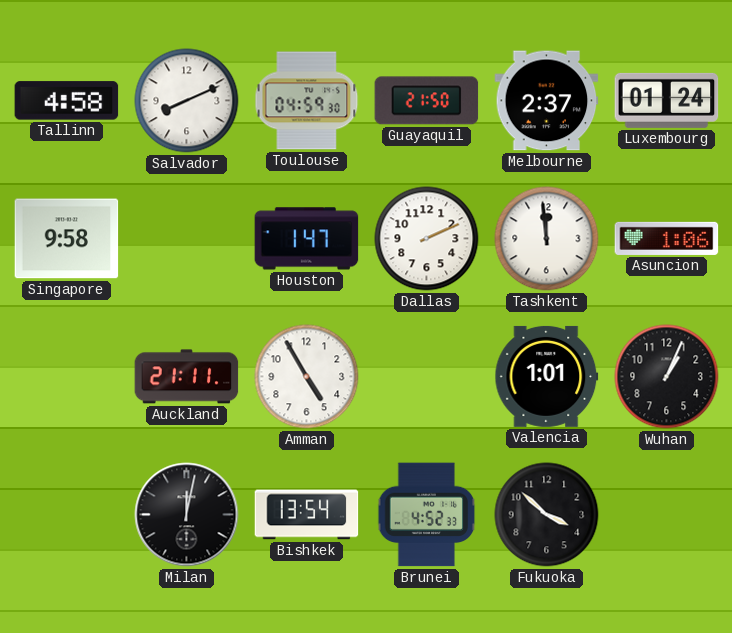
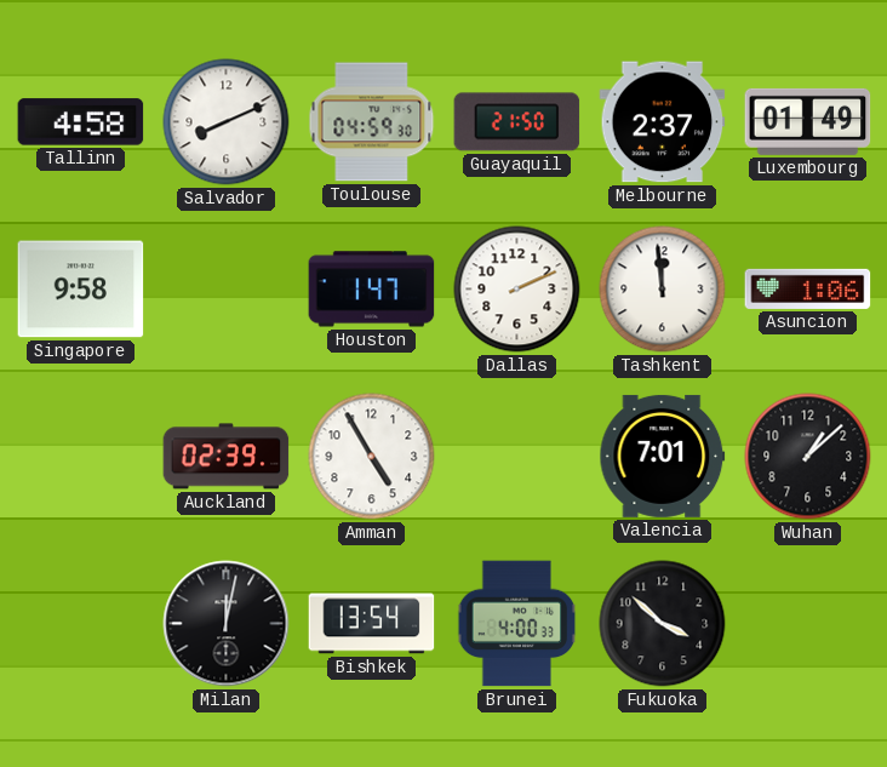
Luxembourg: 01:24 -> 01:49 (808, 121)
Auckland: 21:11 -> 02:39 (227, 457)
Valencia: 1:01 -> 7:01 (663, 456)
Wuhan: 1:04 -> 1:08 (808, 457)
Brunei: 4:52 -> 4:00 (517, 624)
